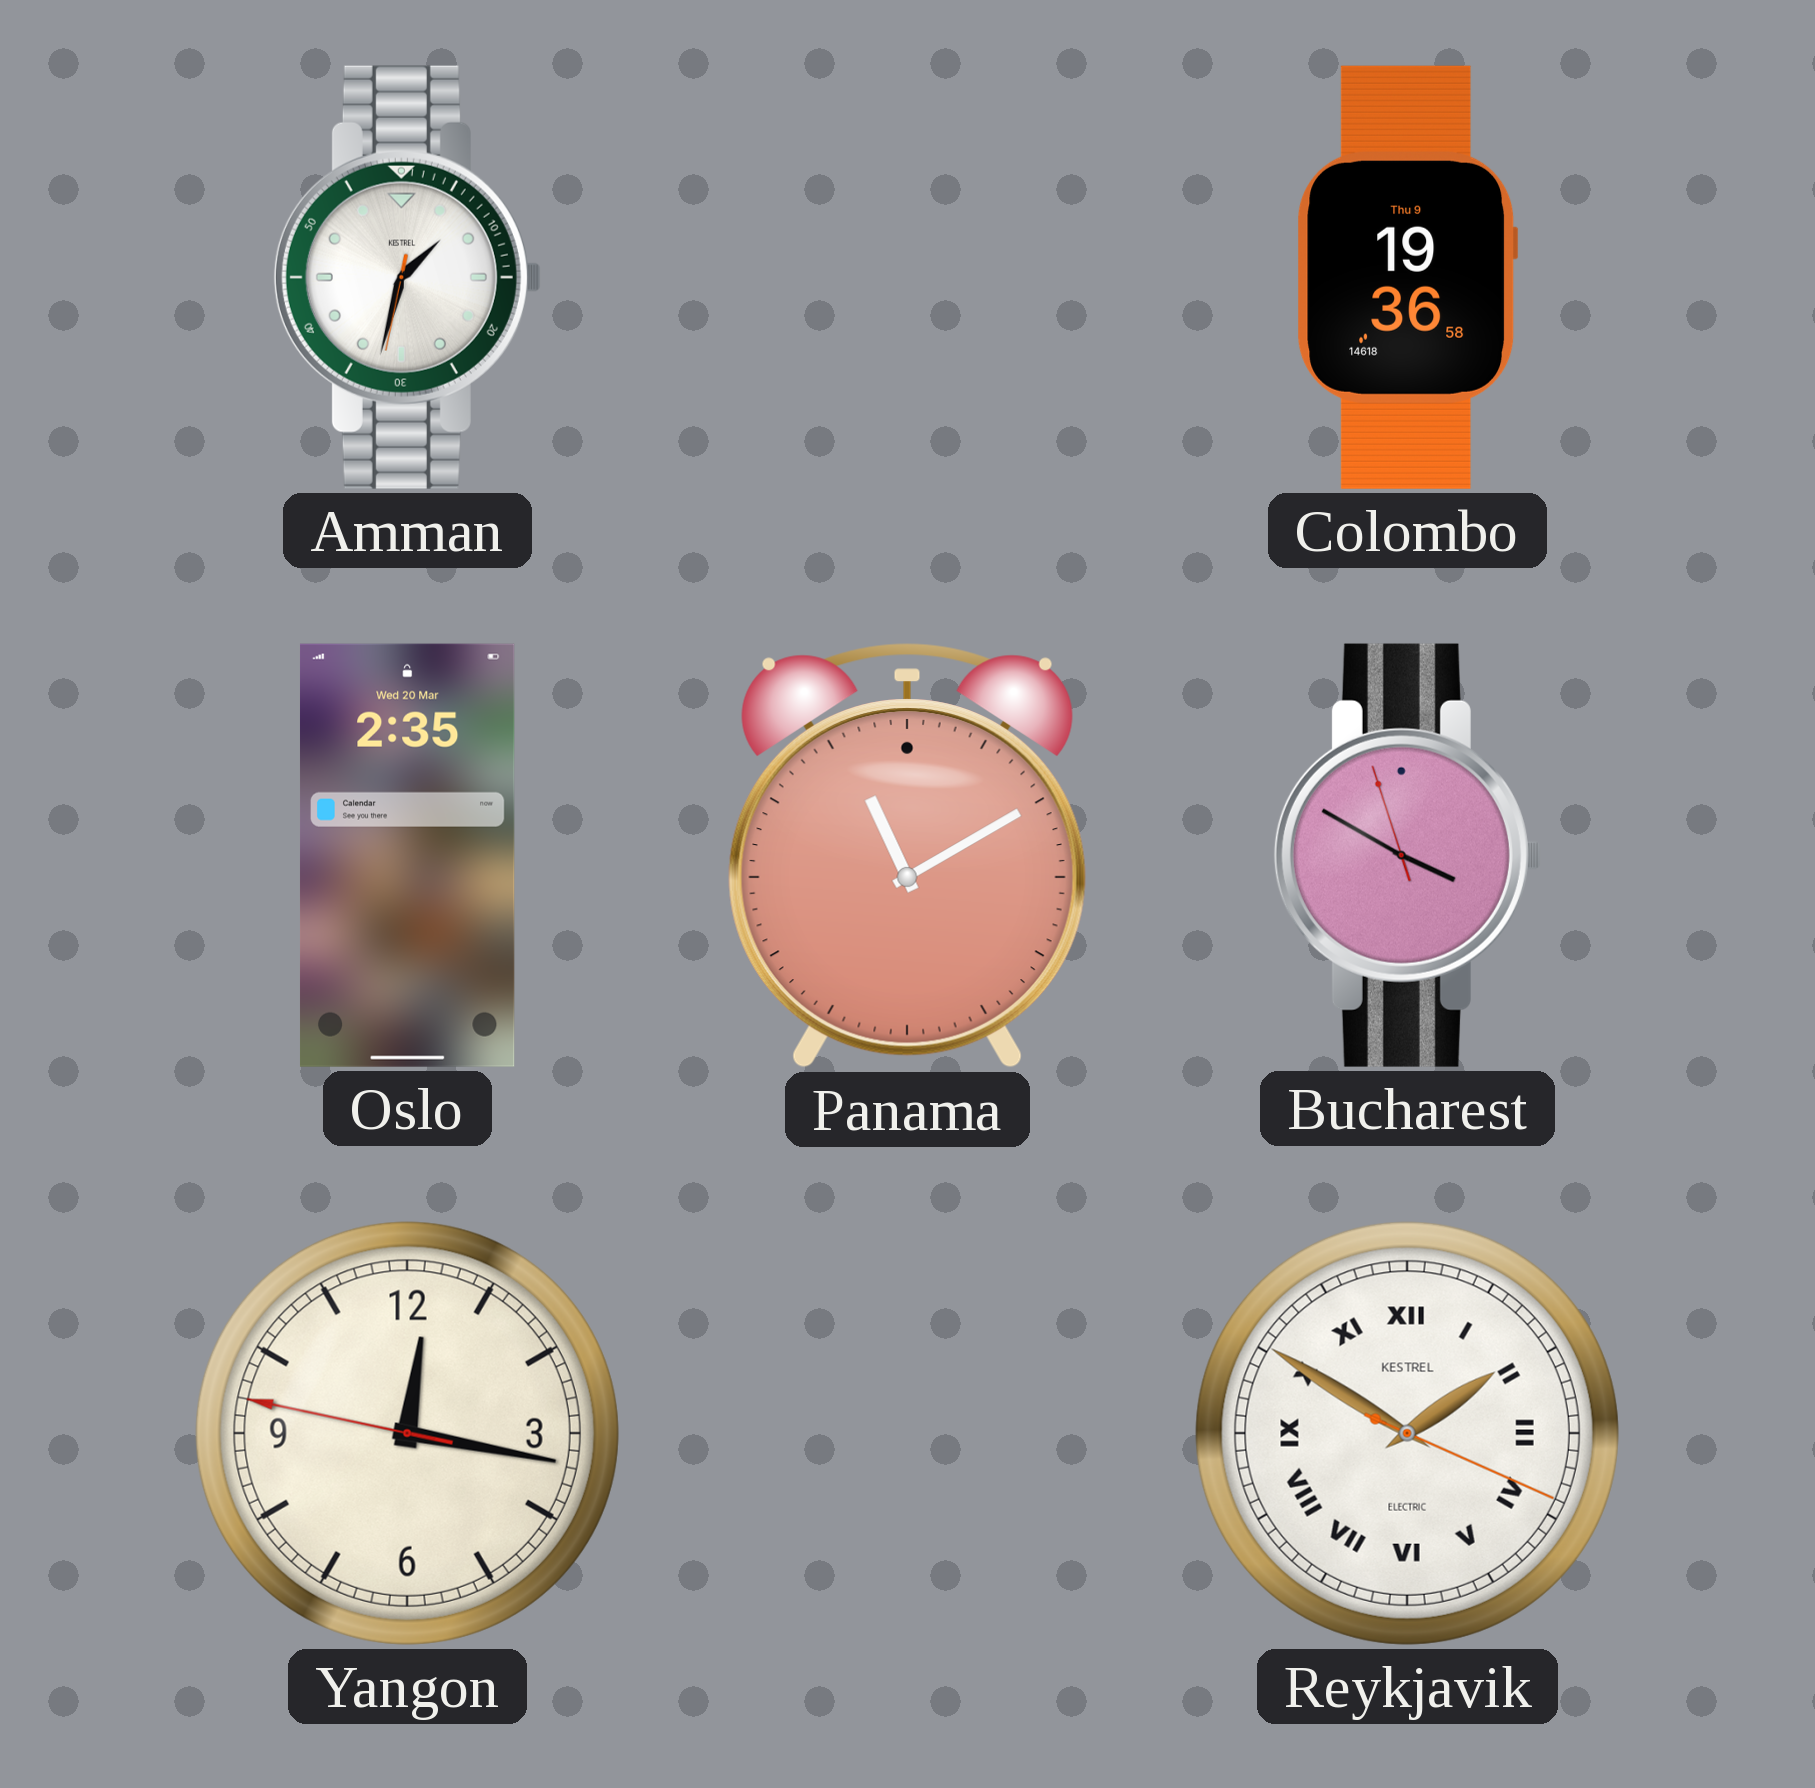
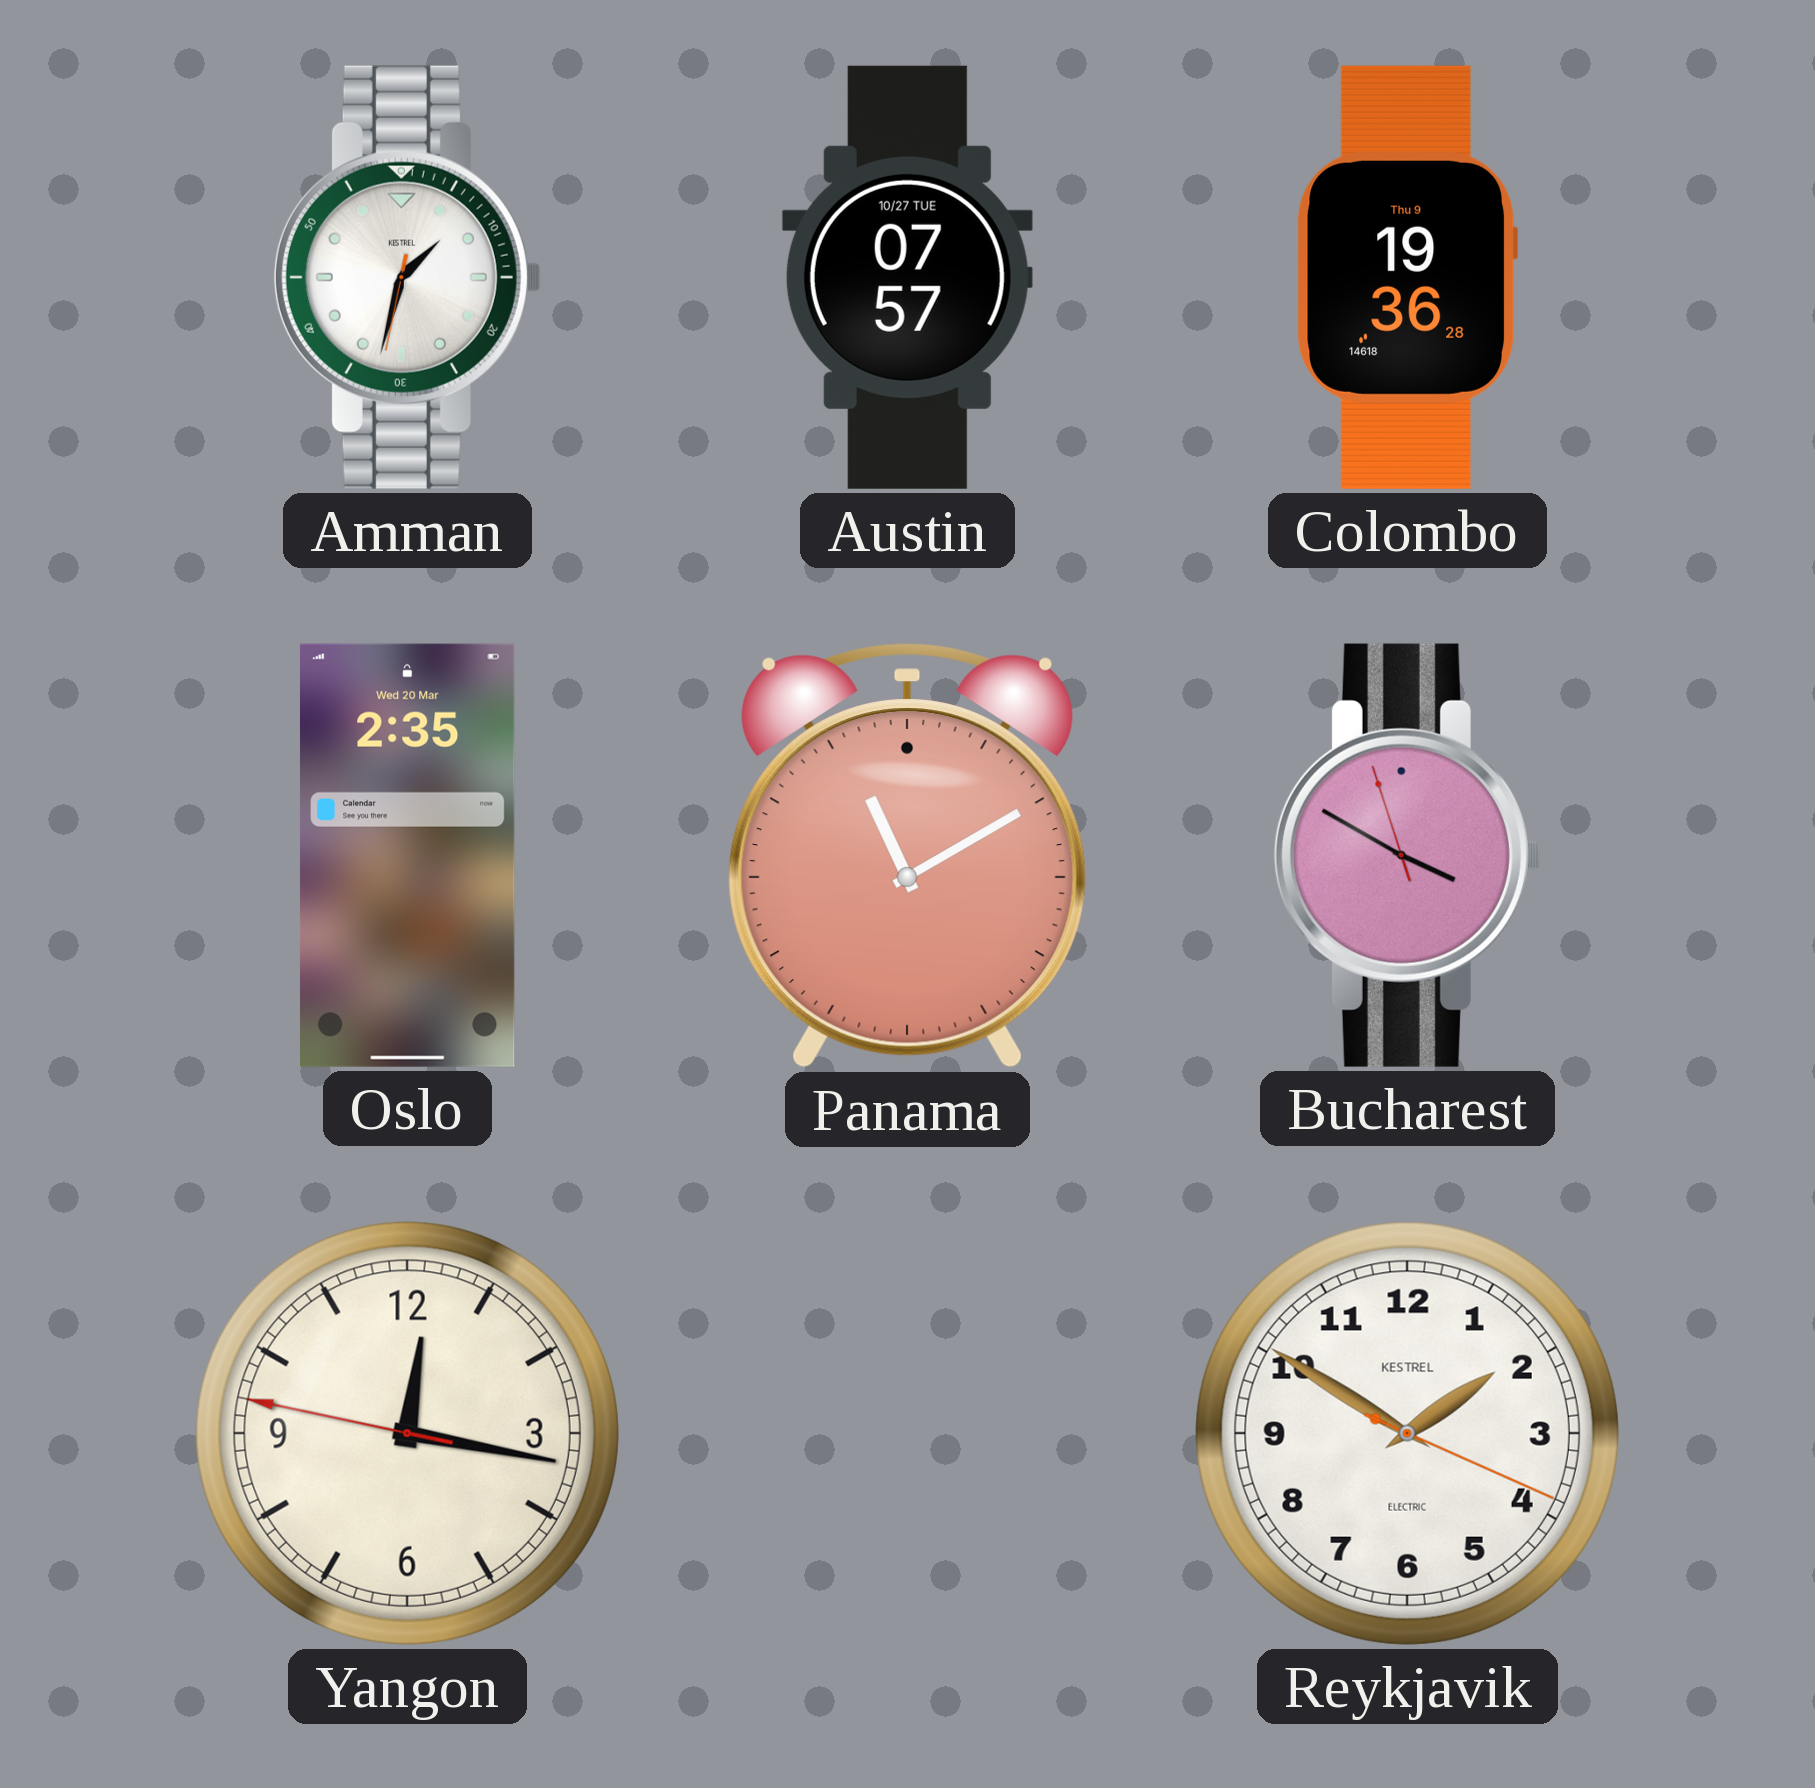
Austin: none -> 07:57 (907, 277)
Colombo: 19:36:58 -> 19:36:28 (1408, 277)
Reykjavik numerals: Roman -> Arabic (1407, 1433)
